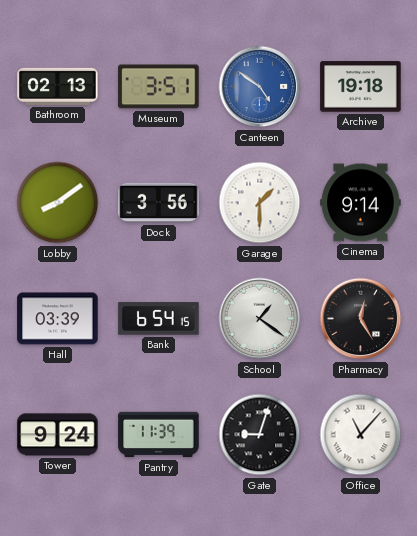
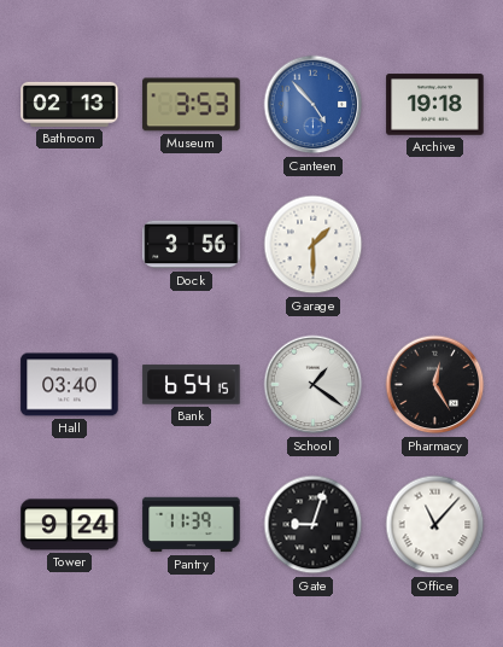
Museum: 3:51 -> 3:53 (192, 105)
Canteen: 4:51 -> 4:53 (314, 105)
Lobby: 8:09 -> none (58, 203)
Cinema: 9:14 -> none (361, 203)
Hall: 03:39 -> 03:40 (70, 385)
